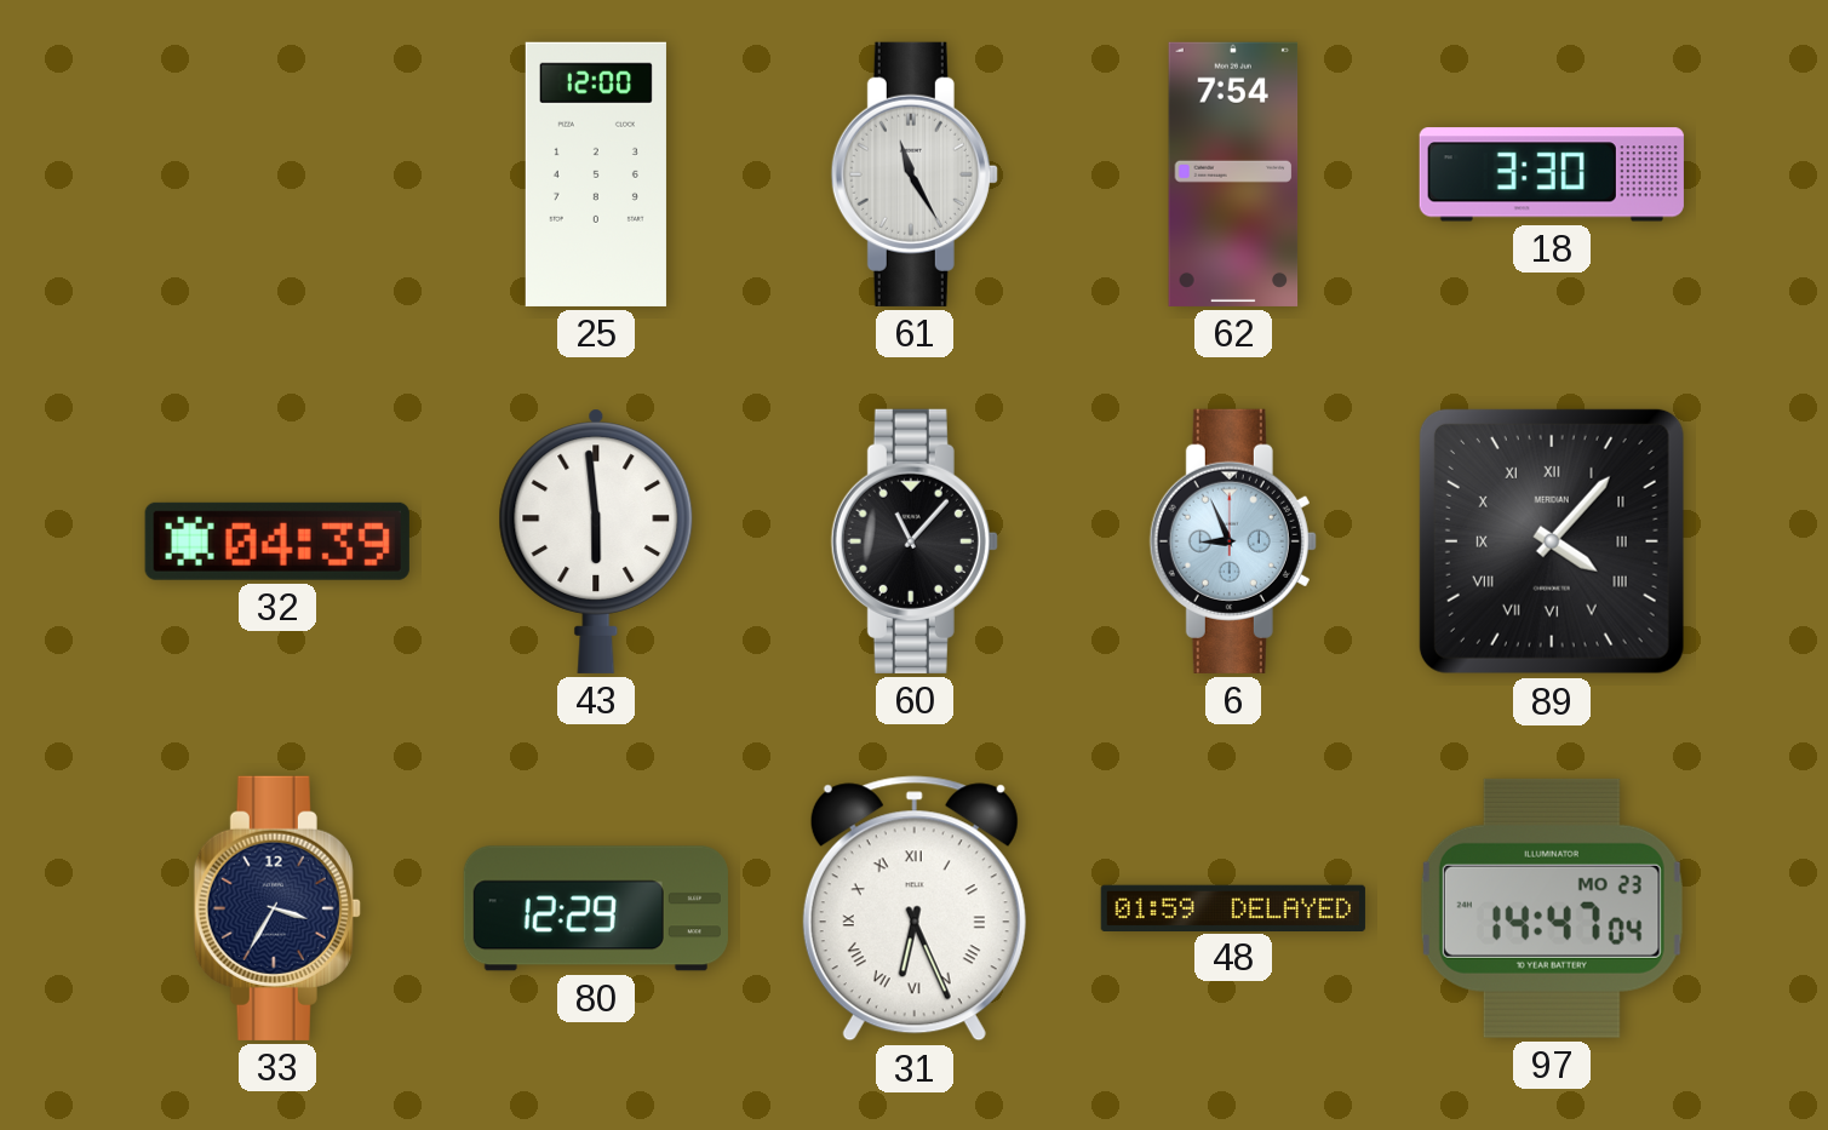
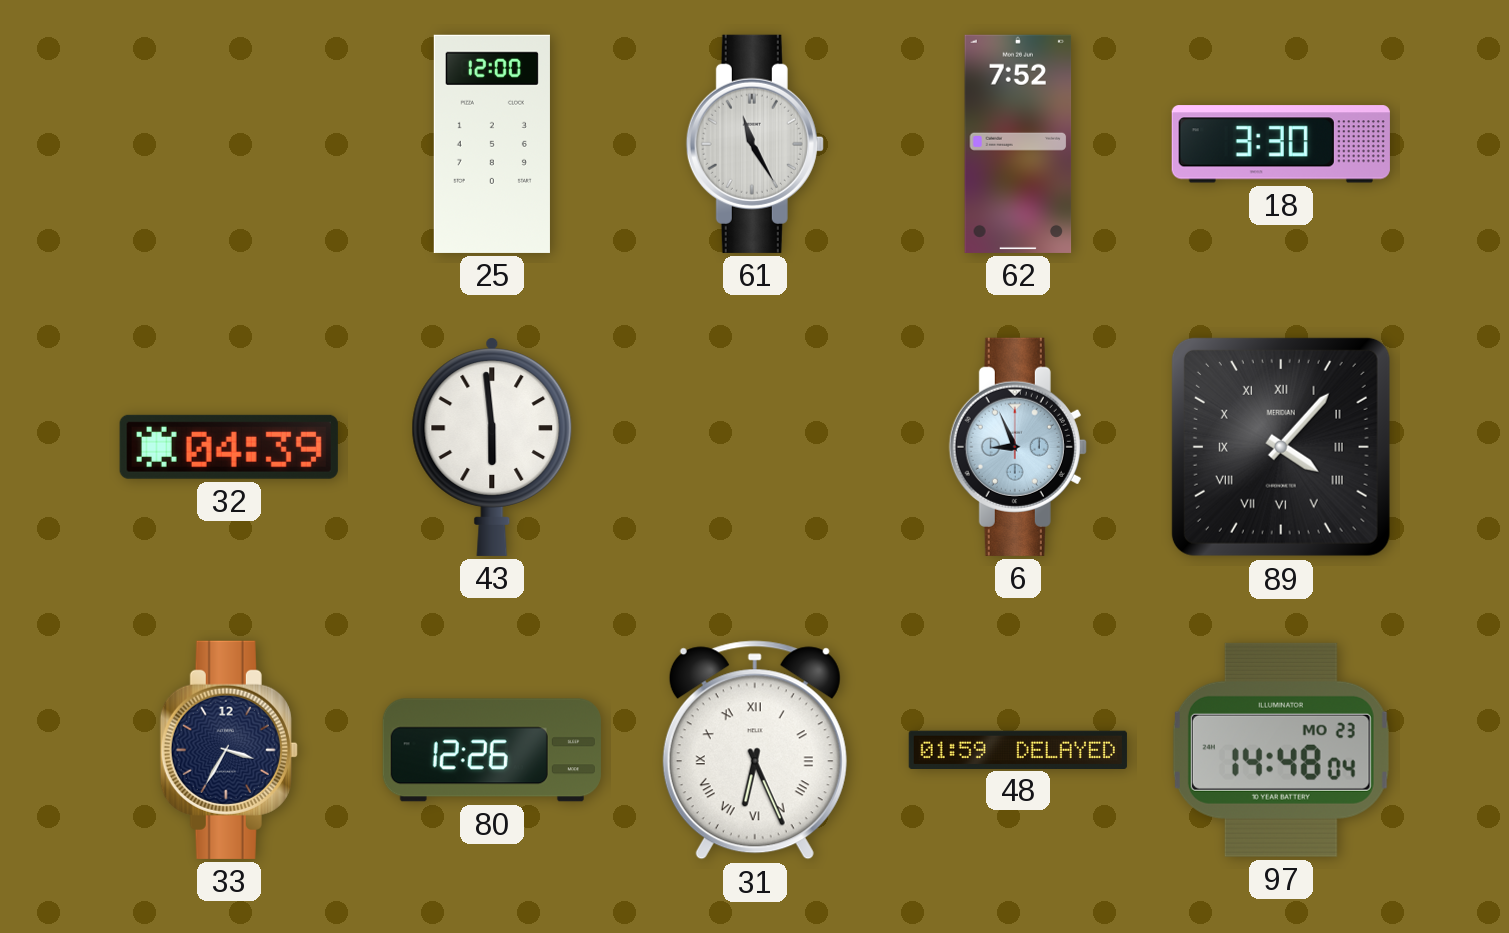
62: 7:54 -> 7:52 (1018, 144)
60: 11:07 -> none (915, 541)
80: 12:29 -> 12:26 (492, 750)
97: 14:47 -> 14:48 (1281, 750)
